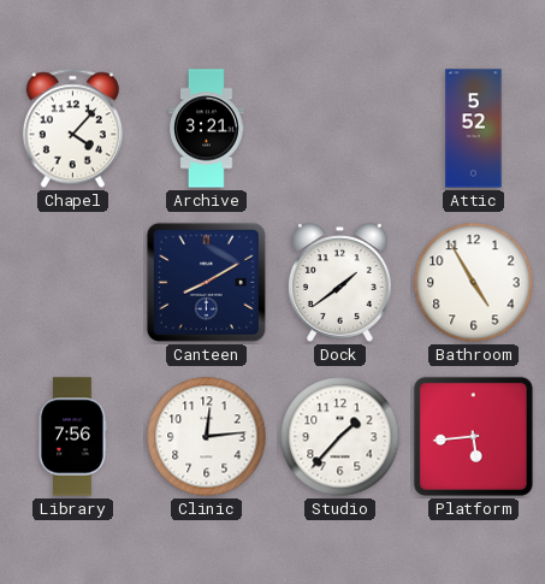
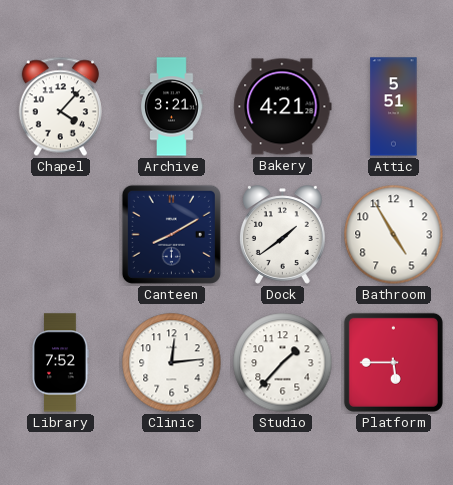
Bakery: none -> 4:21 (283, 107)
Attic: 5:52 -> 5:51 (394, 107)
Library: 7:56 -> 7:52 (61, 363)
Platform: 5:44 -> 5:45 (393, 362)
